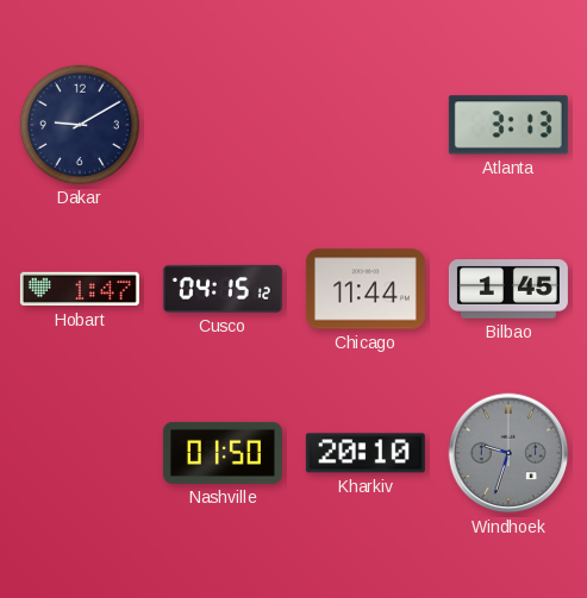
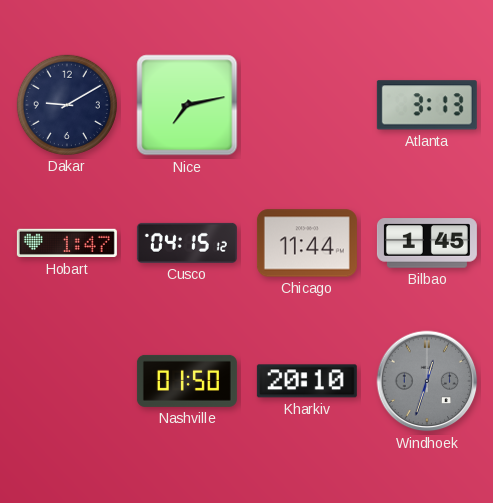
Nice: none -> 7:13 (187, 105)
Windhoek: 9:33 -> 12:33 (427, 381)
